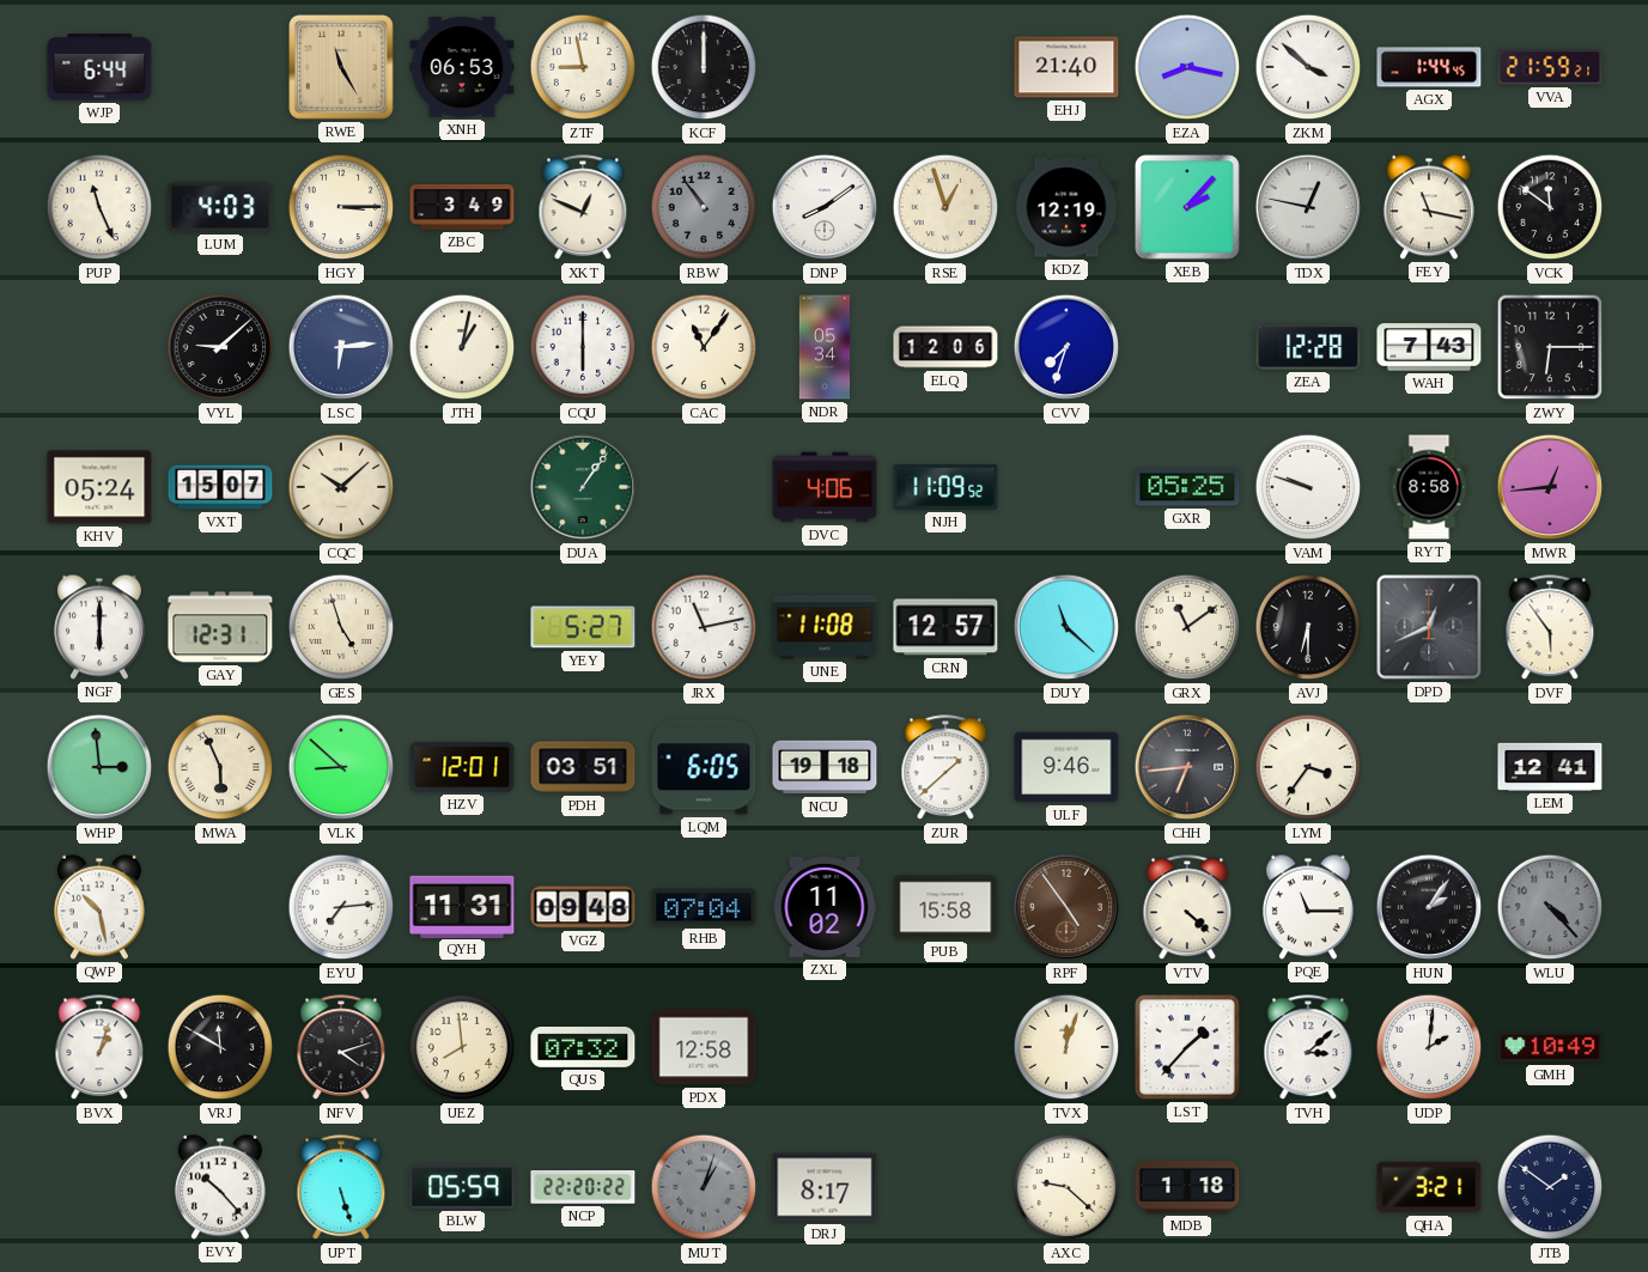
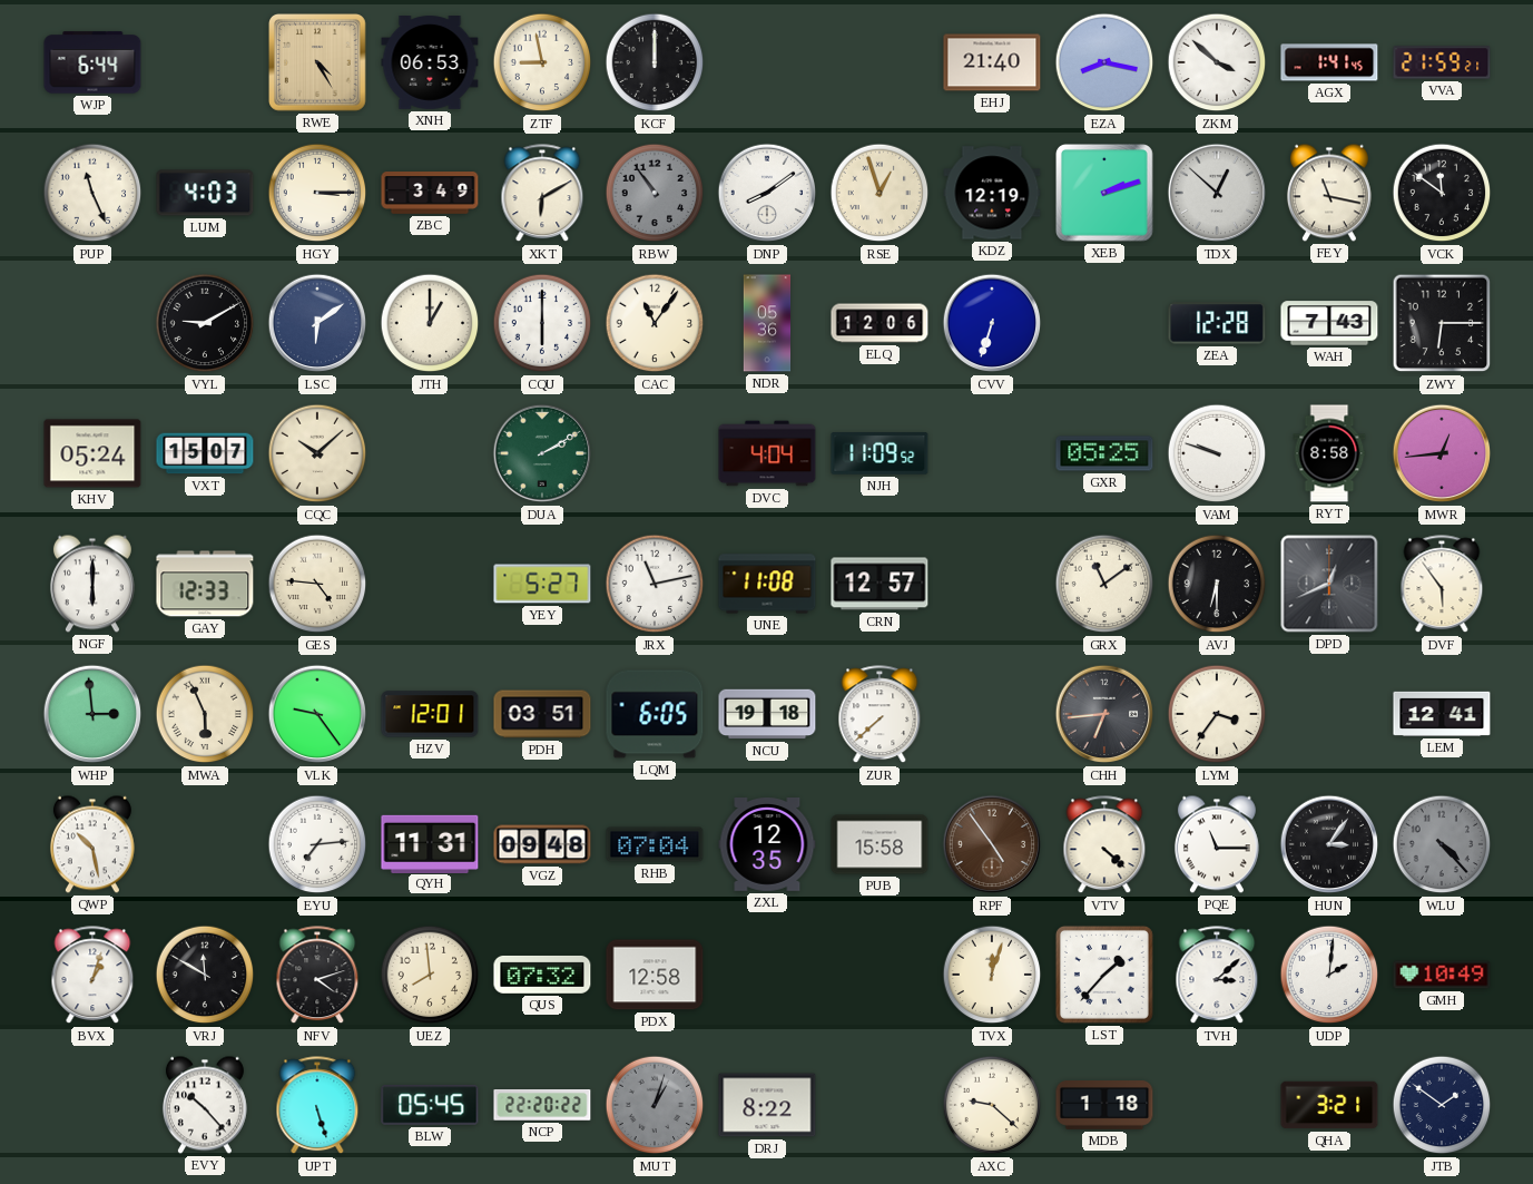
RWE: 11:25 -> 4:25 (318, 63)
AGX: 1:44 -> 1:41 (1329, 62)
XKT: 12:49 -> 6:10 (542, 194)
XEB: 2:07 -> 2:12 (1105, 194)
TDX: 12:47 -> 12:52 (1217, 193)
VYL: 9:08 -> 9:10 (205, 323)
LSC: 6:14 -> 6:09 (317, 323)
JTH: 1:02 -> 1:00 (430, 323)
NDR: 05:34 -> 05:36 (767, 323)
CVV: 7:33 -> 6:33 (992, 323)
DUA: 1:06 -> 2:10 (542, 453)
DVC: 4:06 -> 4:04 (767, 453)
GAY: 12:31 -> 12:33 (205, 584)
GES: 4:57 -> 4:46 (317, 584)
DUY: 11:22 -> none (1066, 627)
VLK: 8:52 -> 9:24 (317, 714)
ZUR: 1:38 -> 7:38 (879, 715)
ULF: 9:46 -> none (1066, 767)
ZXL: 11:02 -> 12:35 (767, 845)
HUN: 2:06 -> 3:06 (1329, 844)
BLW: 05:59 -> 05:45 (430, 1105)
DRJ: 8:17 -> 8:22 (767, 1105)
